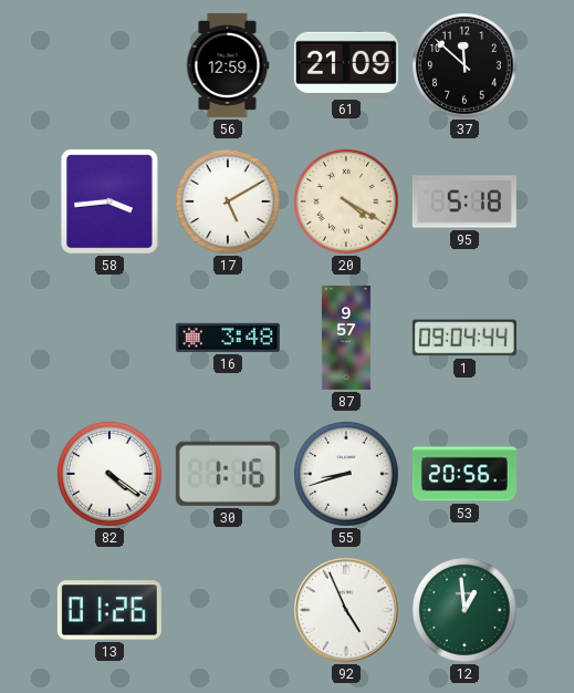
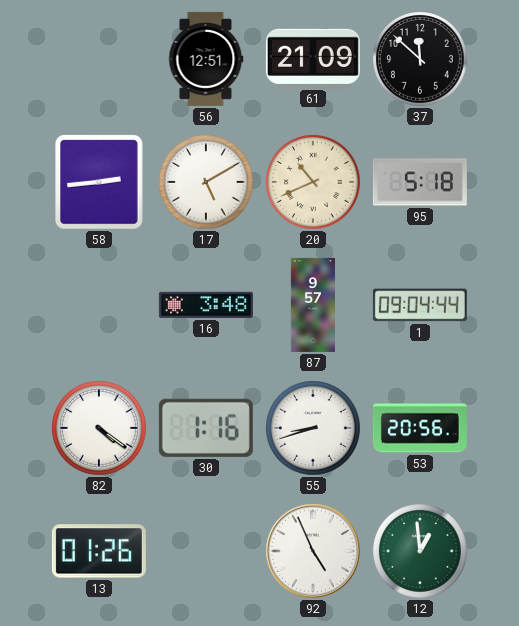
56: 12:59 -> 12:51 (206, 59)
58: 3:44 -> 2:44 (99, 182)
20: 4:20 -> 10:41 (314, 183)
